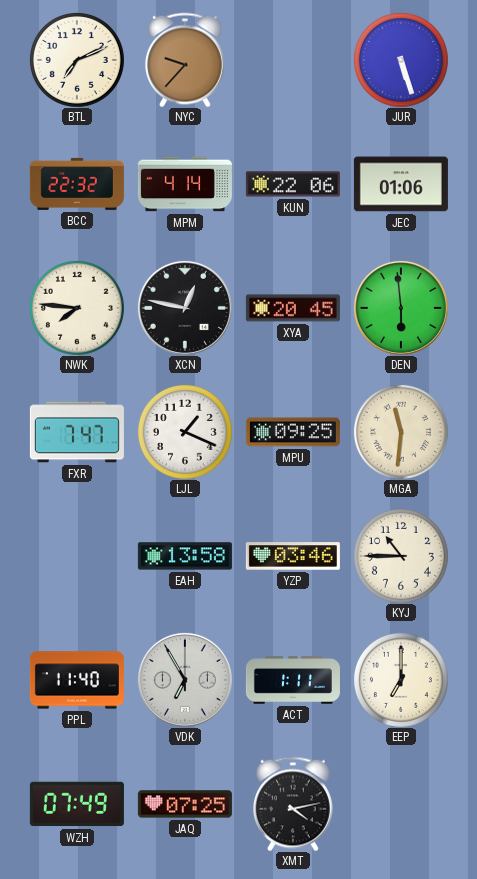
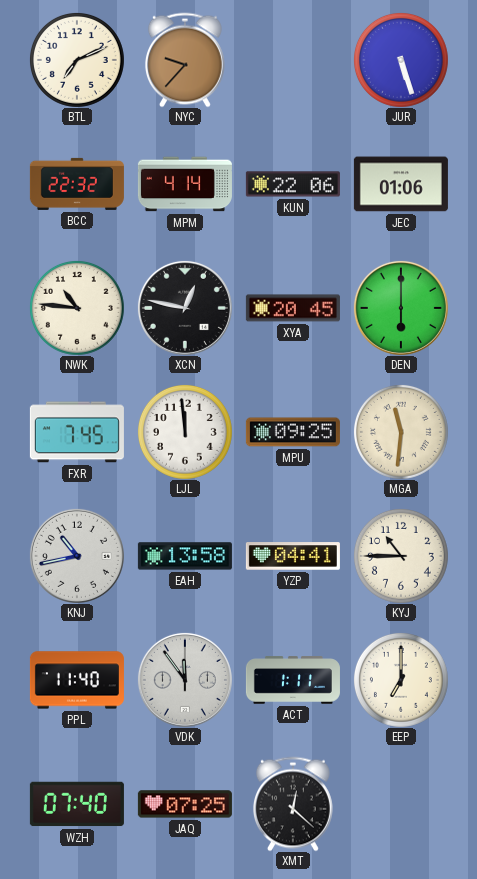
NWK: 7:46 -> 10:46 (77, 308)
DEN: 5:59 -> 6:00 (401, 308)
FXR: 7:47 -> 7:45 (77, 432)
LJL: 1:19 -> 11:59 (185, 432)
KNJ: none -> 10:43 (77, 556)
YZP: 03:46 -> 04:41 (293, 556)
VDK: 6:55 -> 11:54 (185, 680)
WZH: 07:49 -> 07:40 (77, 804)
XMT: 4:13 -> 12:22 (293, 804)
